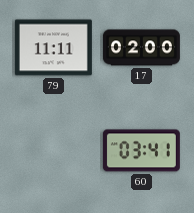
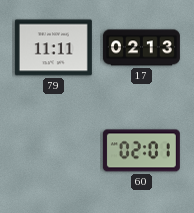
17: 02:00 -> 02:13 (141, 48)
60: 03:41 -> 02:01 (141, 151)
